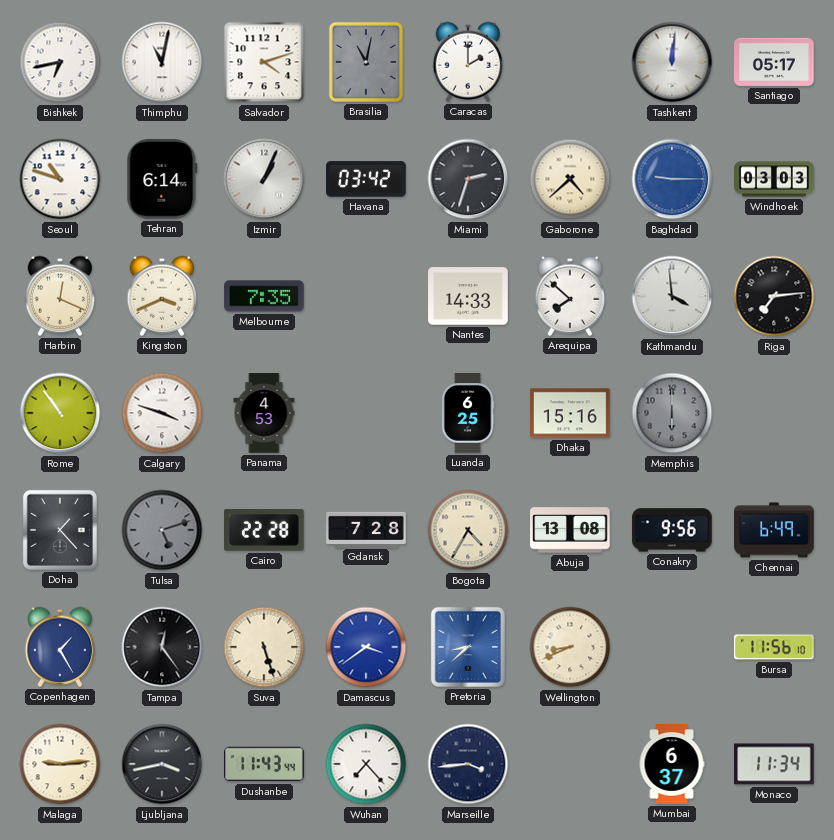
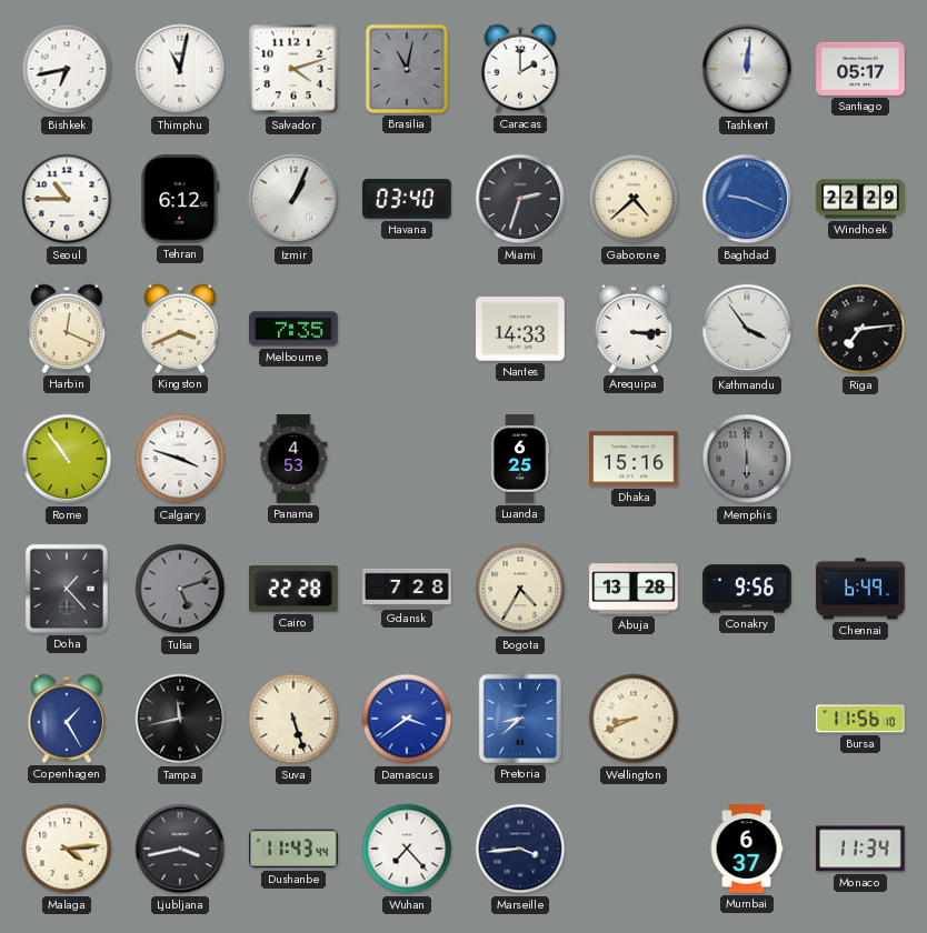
Seoul: 10:48 -> 10:45 (67, 199)
Tehran: 6:14 -> 6:12 (180, 200)
Havana: 03:42 -> 03:40 (407, 199)
Baghdad: 9:15 -> 9:19 (747, 199)
Windhoek: 03:03 -> 22:29 (860, 199)
Arequipa: 7:52 -> 3:15 (634, 329)
Kathmandu: 3:59 -> 3:54 (747, 329)
Abuja: 13:08 -> 13:28 (634, 589)
Tampa: 12:24 -> 11:43 (180, 719)
Malaga: 9:14 -> 4:14 (67, 849)
